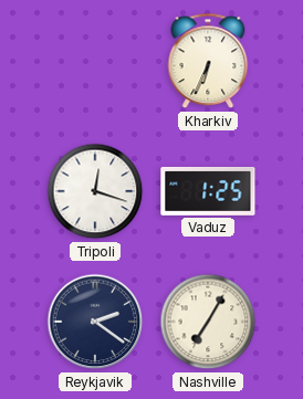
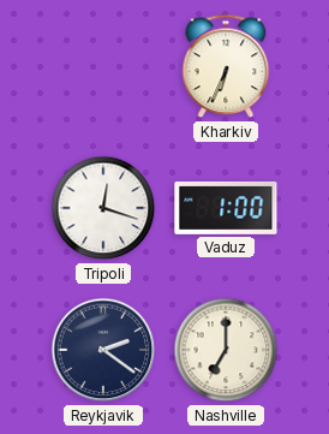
Vaduz: 1:25 -> 1:00 (226, 208)
Nashville: 7:05 -> 7:00 (226, 350)
